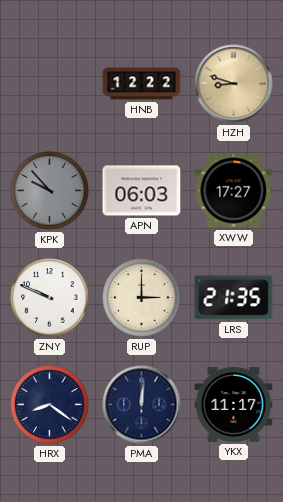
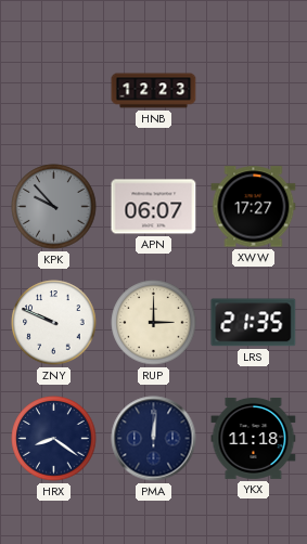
HNB: 12:22 -> 12:23 (154, 91)
HZH: 8:48 -> none (234, 84)
APN: 06:03 -> 06:07 (154, 207)
YKX: 11:17 -> 11:18 (254, 438)
